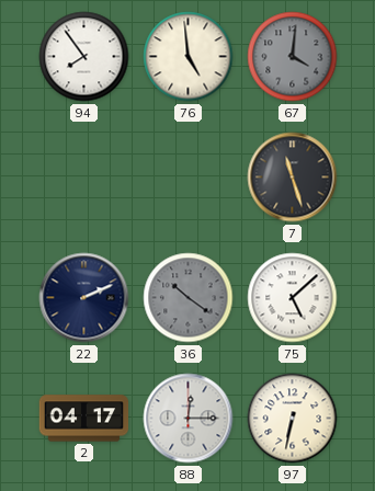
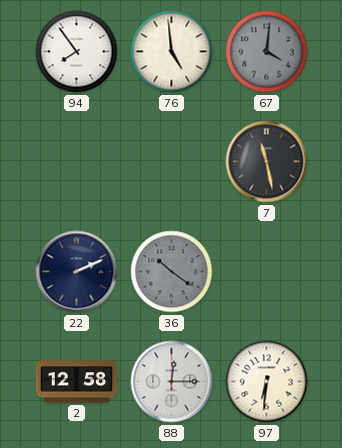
7: 11:27 -> 11:28 (267, 162)
75: 5:08 -> none (293, 298)
2: 04:17 -> 12:58 (77, 382)
97: 6:32 -> 6:31 (267, 382)
